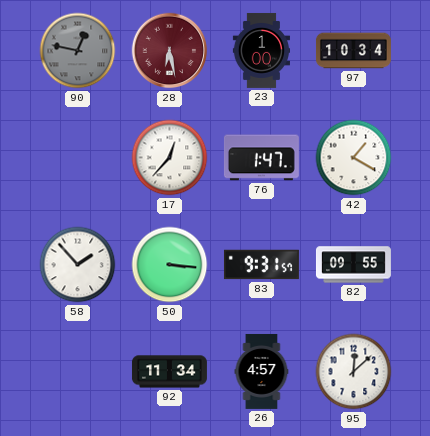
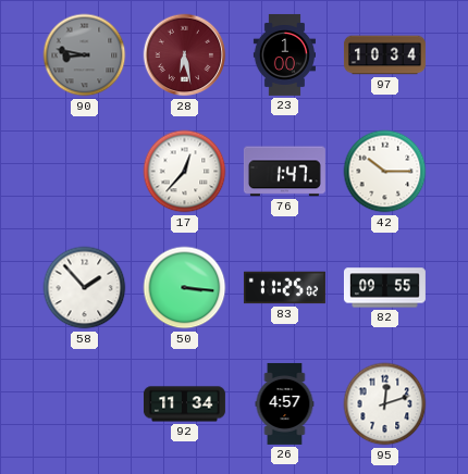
90: 12:47 -> 8:47 (85, 55)
42: 1:20 -> 10:15 (385, 172)
83: 9:31 -> 11:25 (284, 288)
95: 12:08 -> 12:12 (385, 404)
